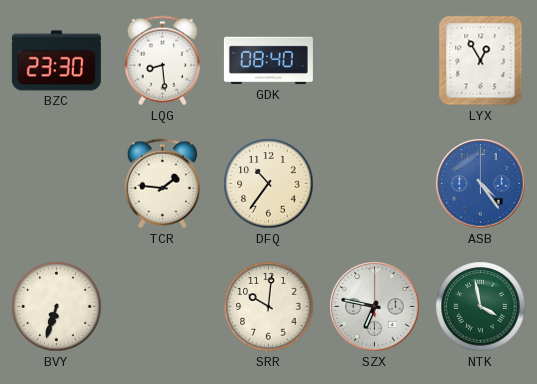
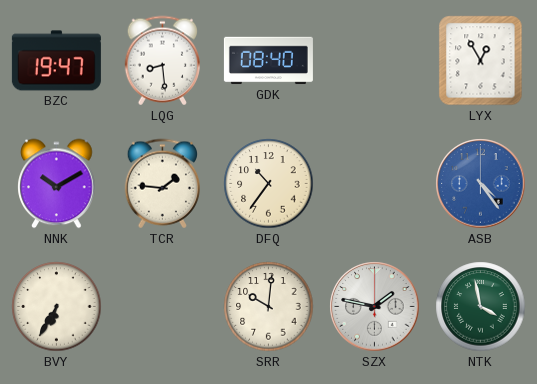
BZC: 23:30 -> 19:47 (56, 61)
NNK: none -> 10:10 (57, 184)
BVY: 6:33 -> 6:35 (57, 307)
SZX: 6:47 -> 1:47 (375, 307)
